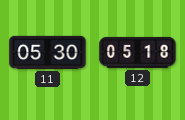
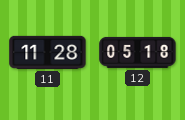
11: 05:30 -> 11:28 (48, 52)
